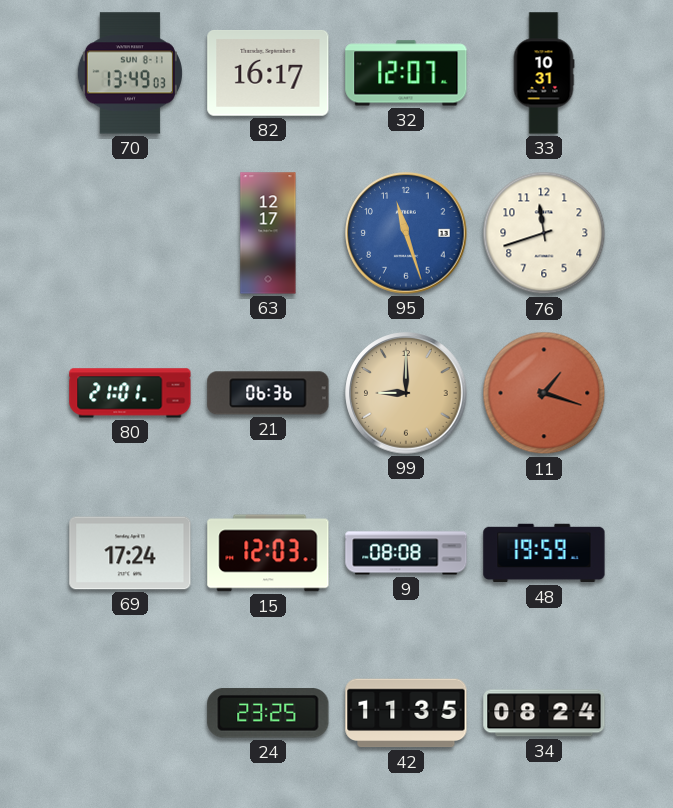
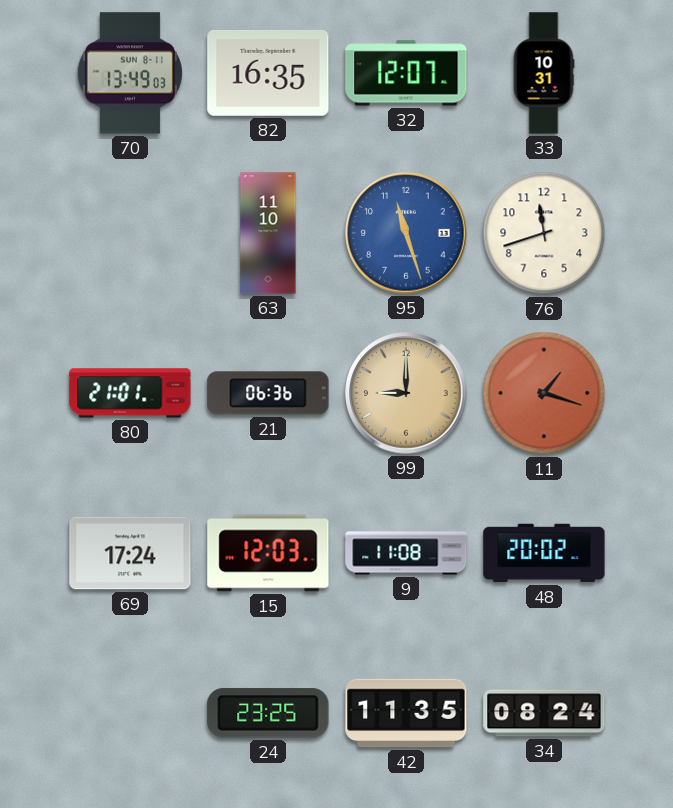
82: 16:17 -> 16:35 (268, 74)
63: 12:17 -> 11:10 (268, 233)
9: 08:08 -> 11:08 (406, 553)
48: 19:59 -> 20:02 (544, 553)
